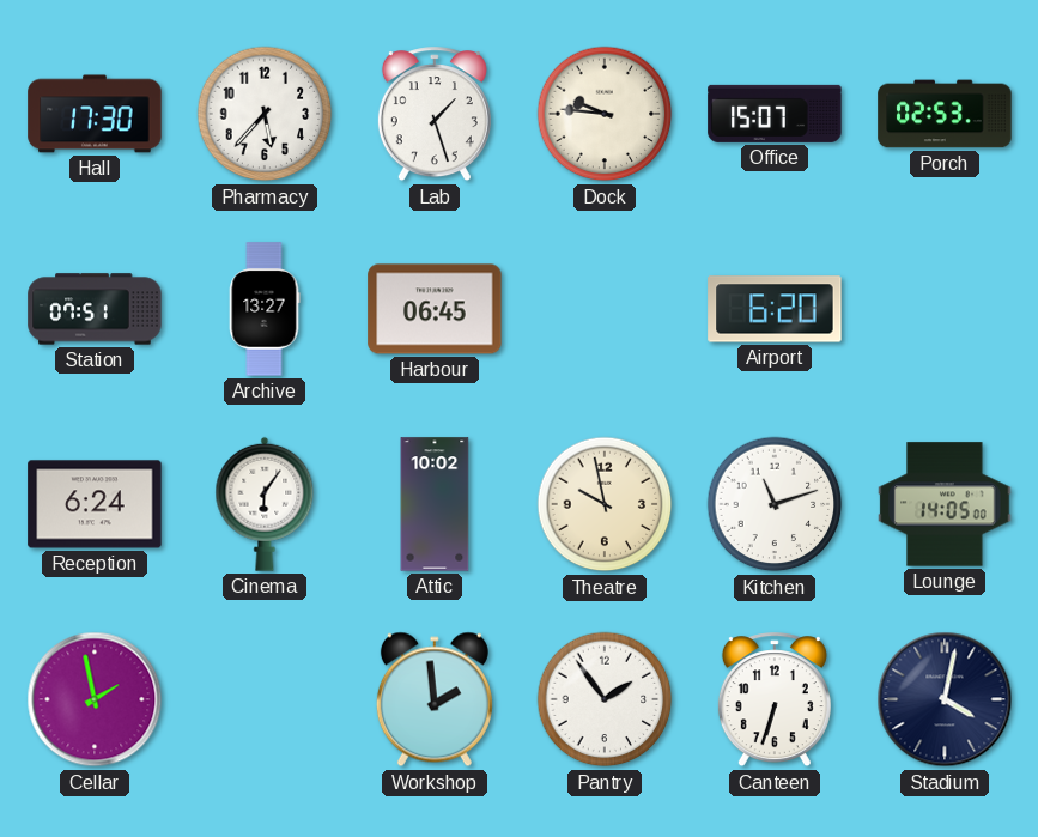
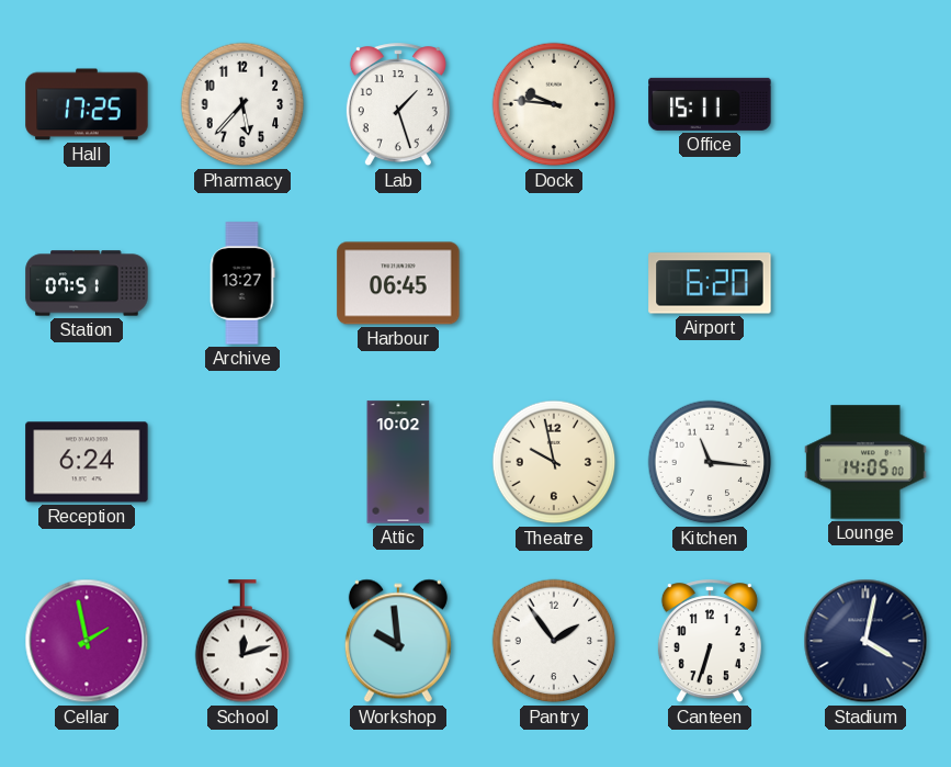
Hall: 17:30 -> 17:25 (87, 104)
Office: 15:07 -> 15:11 (710, 104)
Porch: 02:53 -> none (945, 114)
Cinema: 6:06 -> none (265, 504)
Kitchen: 11:12 -> 11:16 (710, 462)
School: none -> 12:12 (242, 642)
Workshop: 1:59 -> 9:59 (398, 641)
